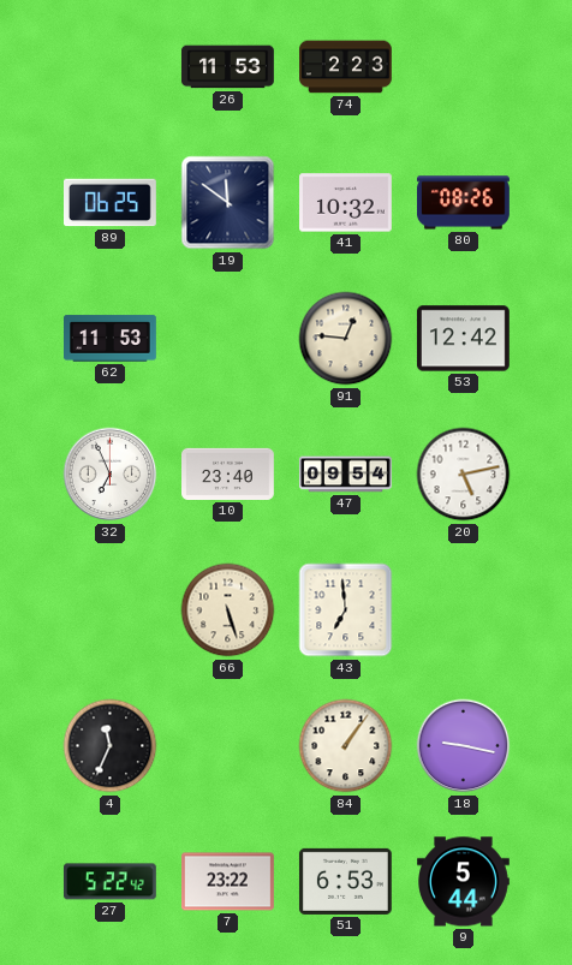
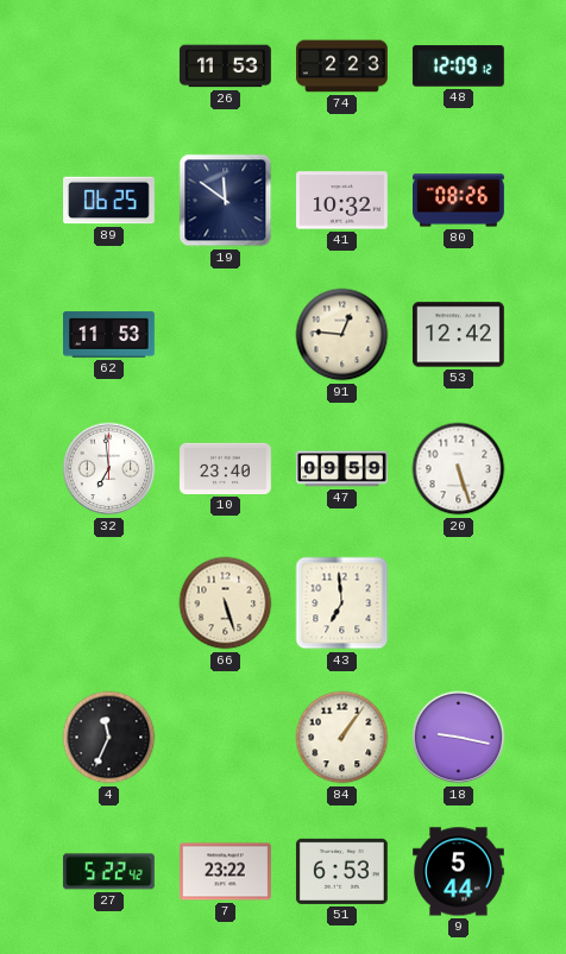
48: none -> 12:09 (458, 67)
32: 6:56 -> 6:59 (109, 469)
47: 09:54 -> 09:59 (342, 469)
20: 5:13 -> 5:27 (459, 469)
